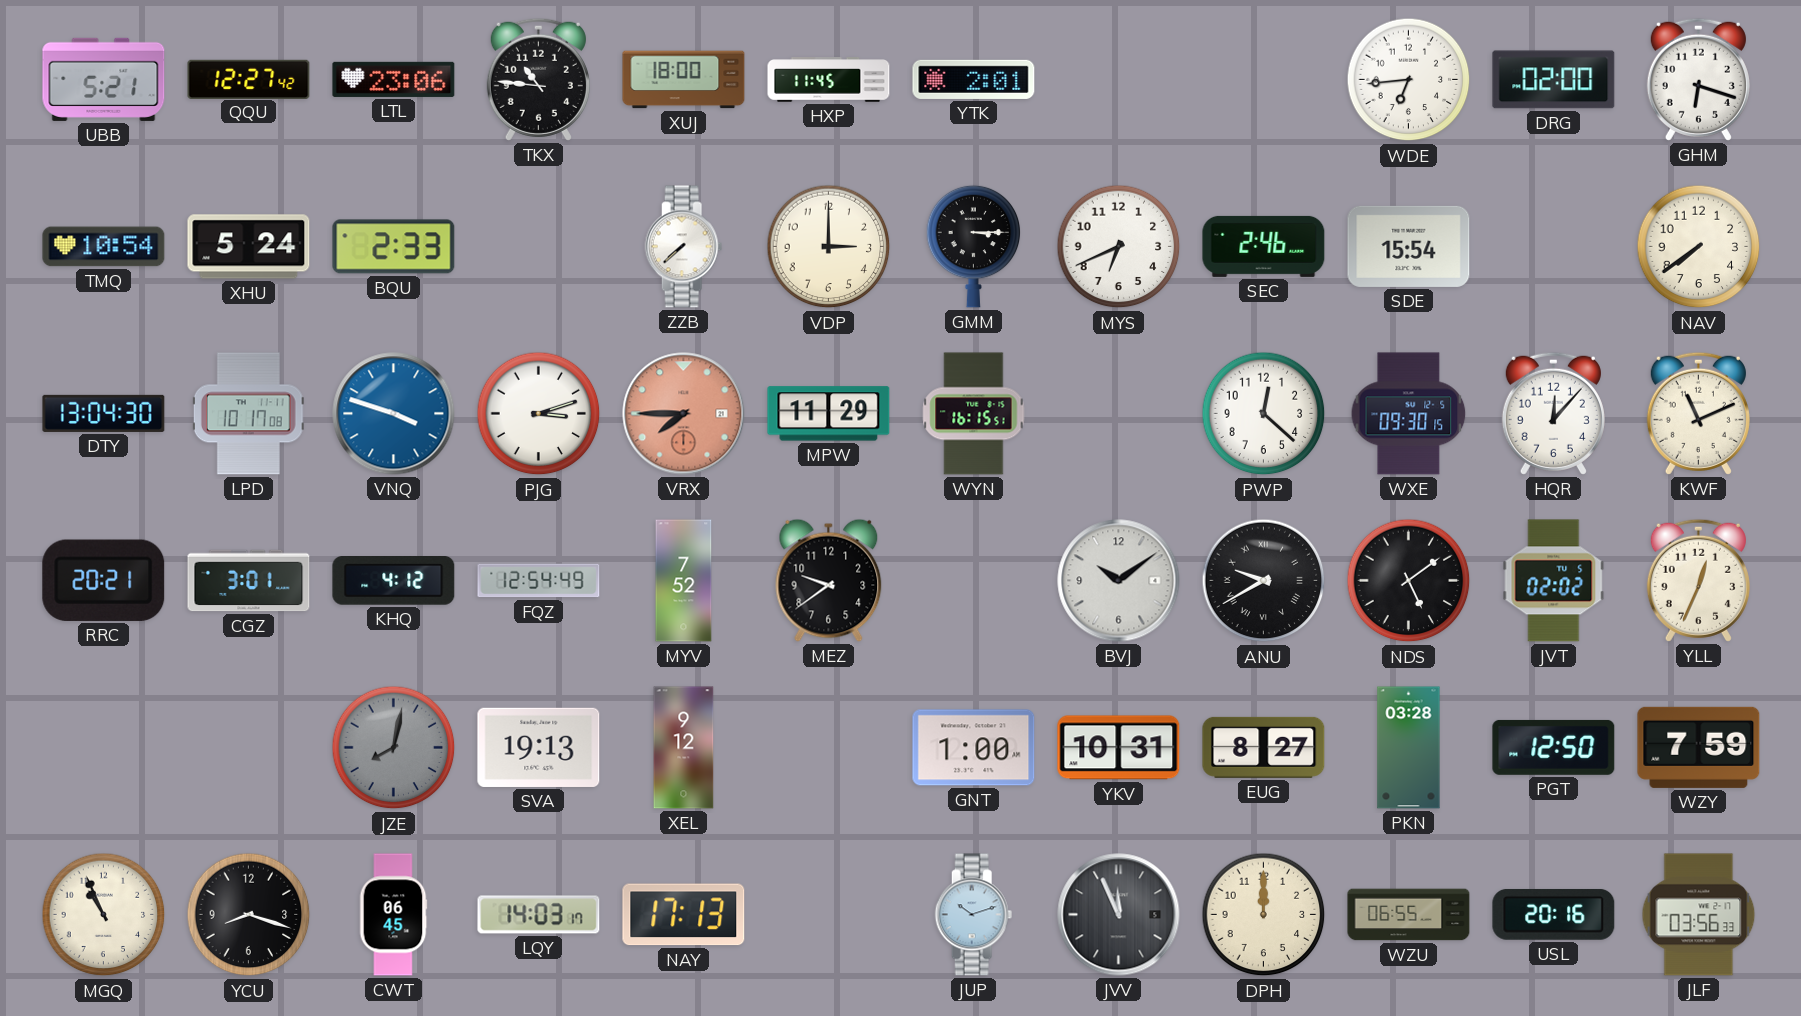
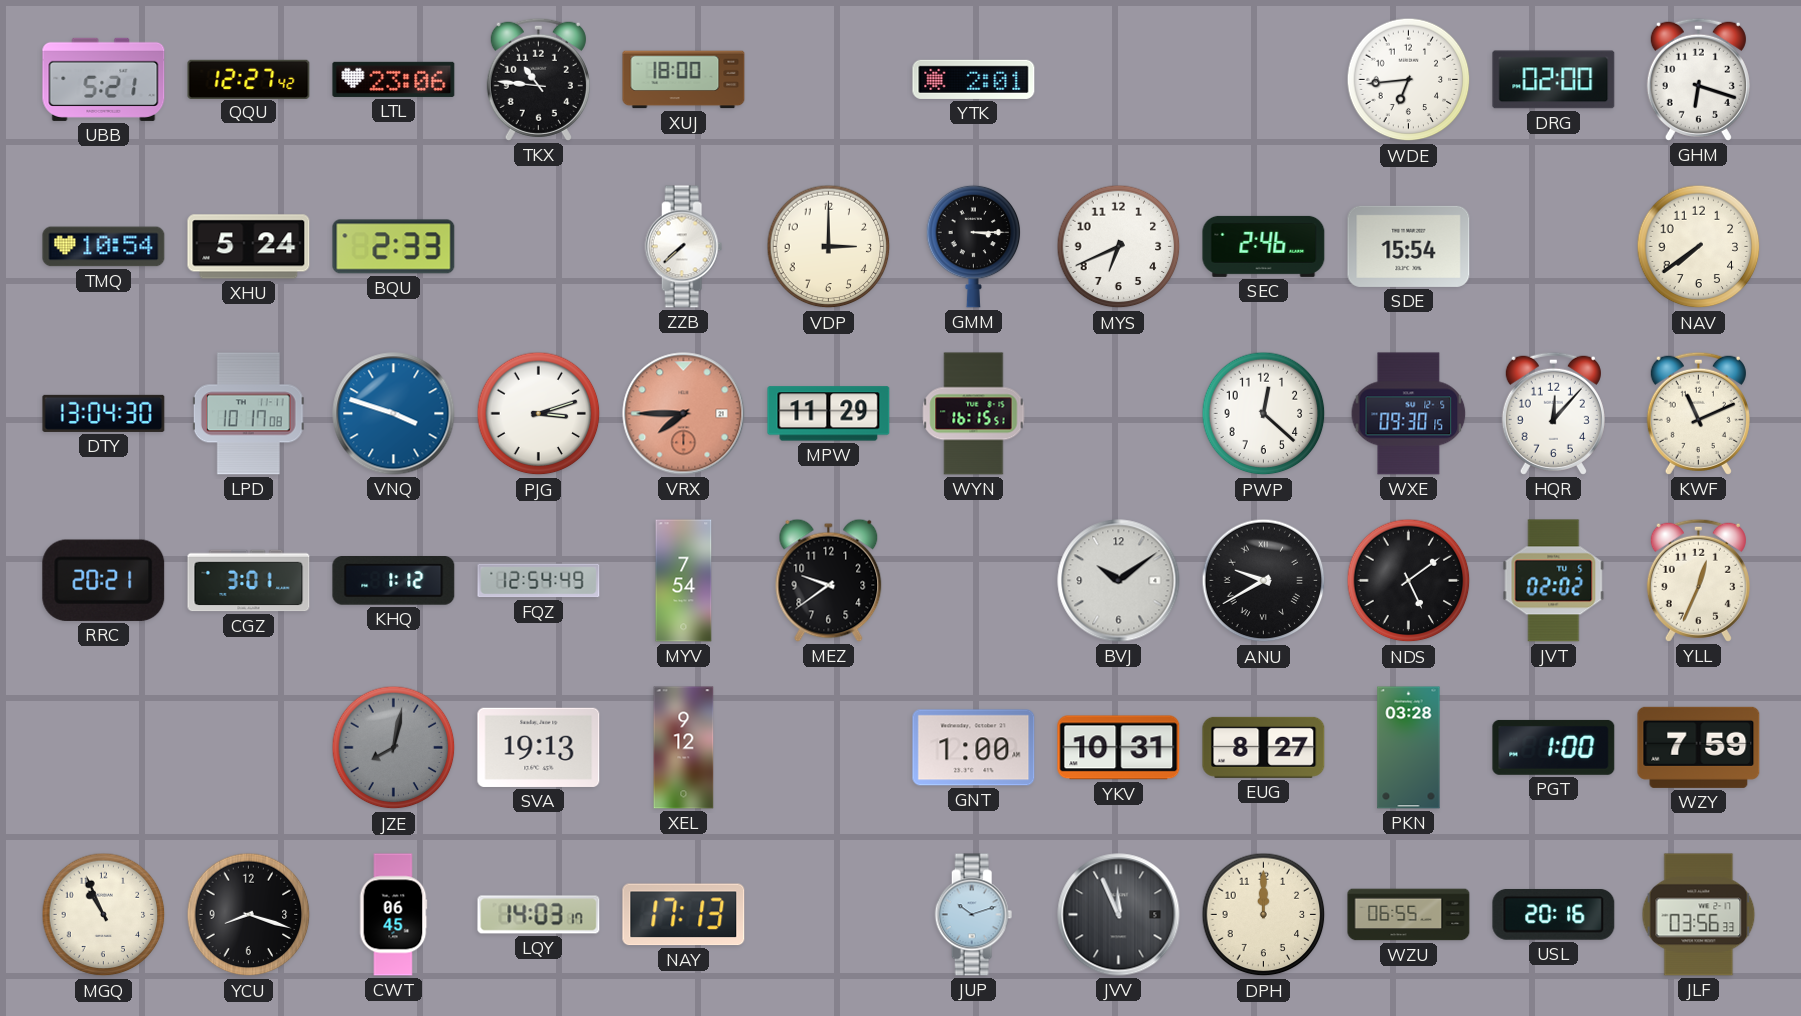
HXP: 11:45 -> none (829, 80)
KHQ: 4:12 -> 1:12 (394, 581)
MYV: 7:52 -> 7:54 (684, 581)
PGT: 12:50 -> 1:00 (1554, 747)
